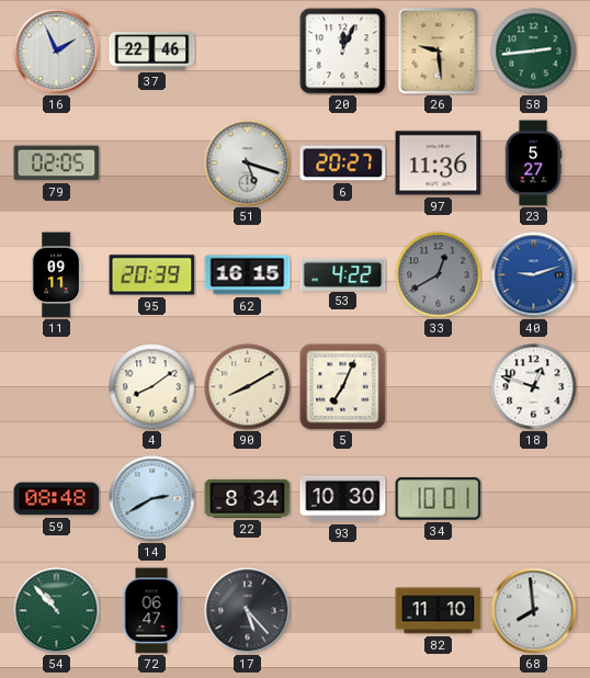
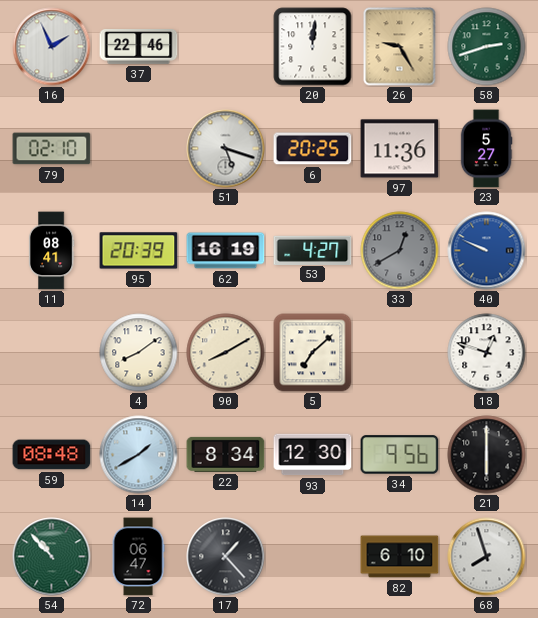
20: 12:04 -> 12:01 (313, 47)
26: 9:29 -> 9:25 (400, 47)
58: 2:44 -> 2:42 (487, 47)
79: 02:05 -> 02:10 (52, 149)
6: 20:27 -> 20:25 (313, 149)
11: 09:11 -> 08:41 (51, 251)
62: 16:15 -> 16:19 (226, 251)
53: 4:22 -> 4:27 (313, 250)
40: 9:12 -> 9:49 (487, 251)
5: 7:04 -> 7:08 (313, 353)
14: 2:40 -> 1:40 (139, 455)
93: 10:30 -> 12:30 (313, 455)
34: 10:01 -> 9:56 (400, 455)
21: none -> 6:00 (487, 455)
17: 5:23 -> 1:23 (226, 557)
82: 11:10 -> 6:10 (400, 557)
68: 7:59 -> 7:57 (487, 557)
